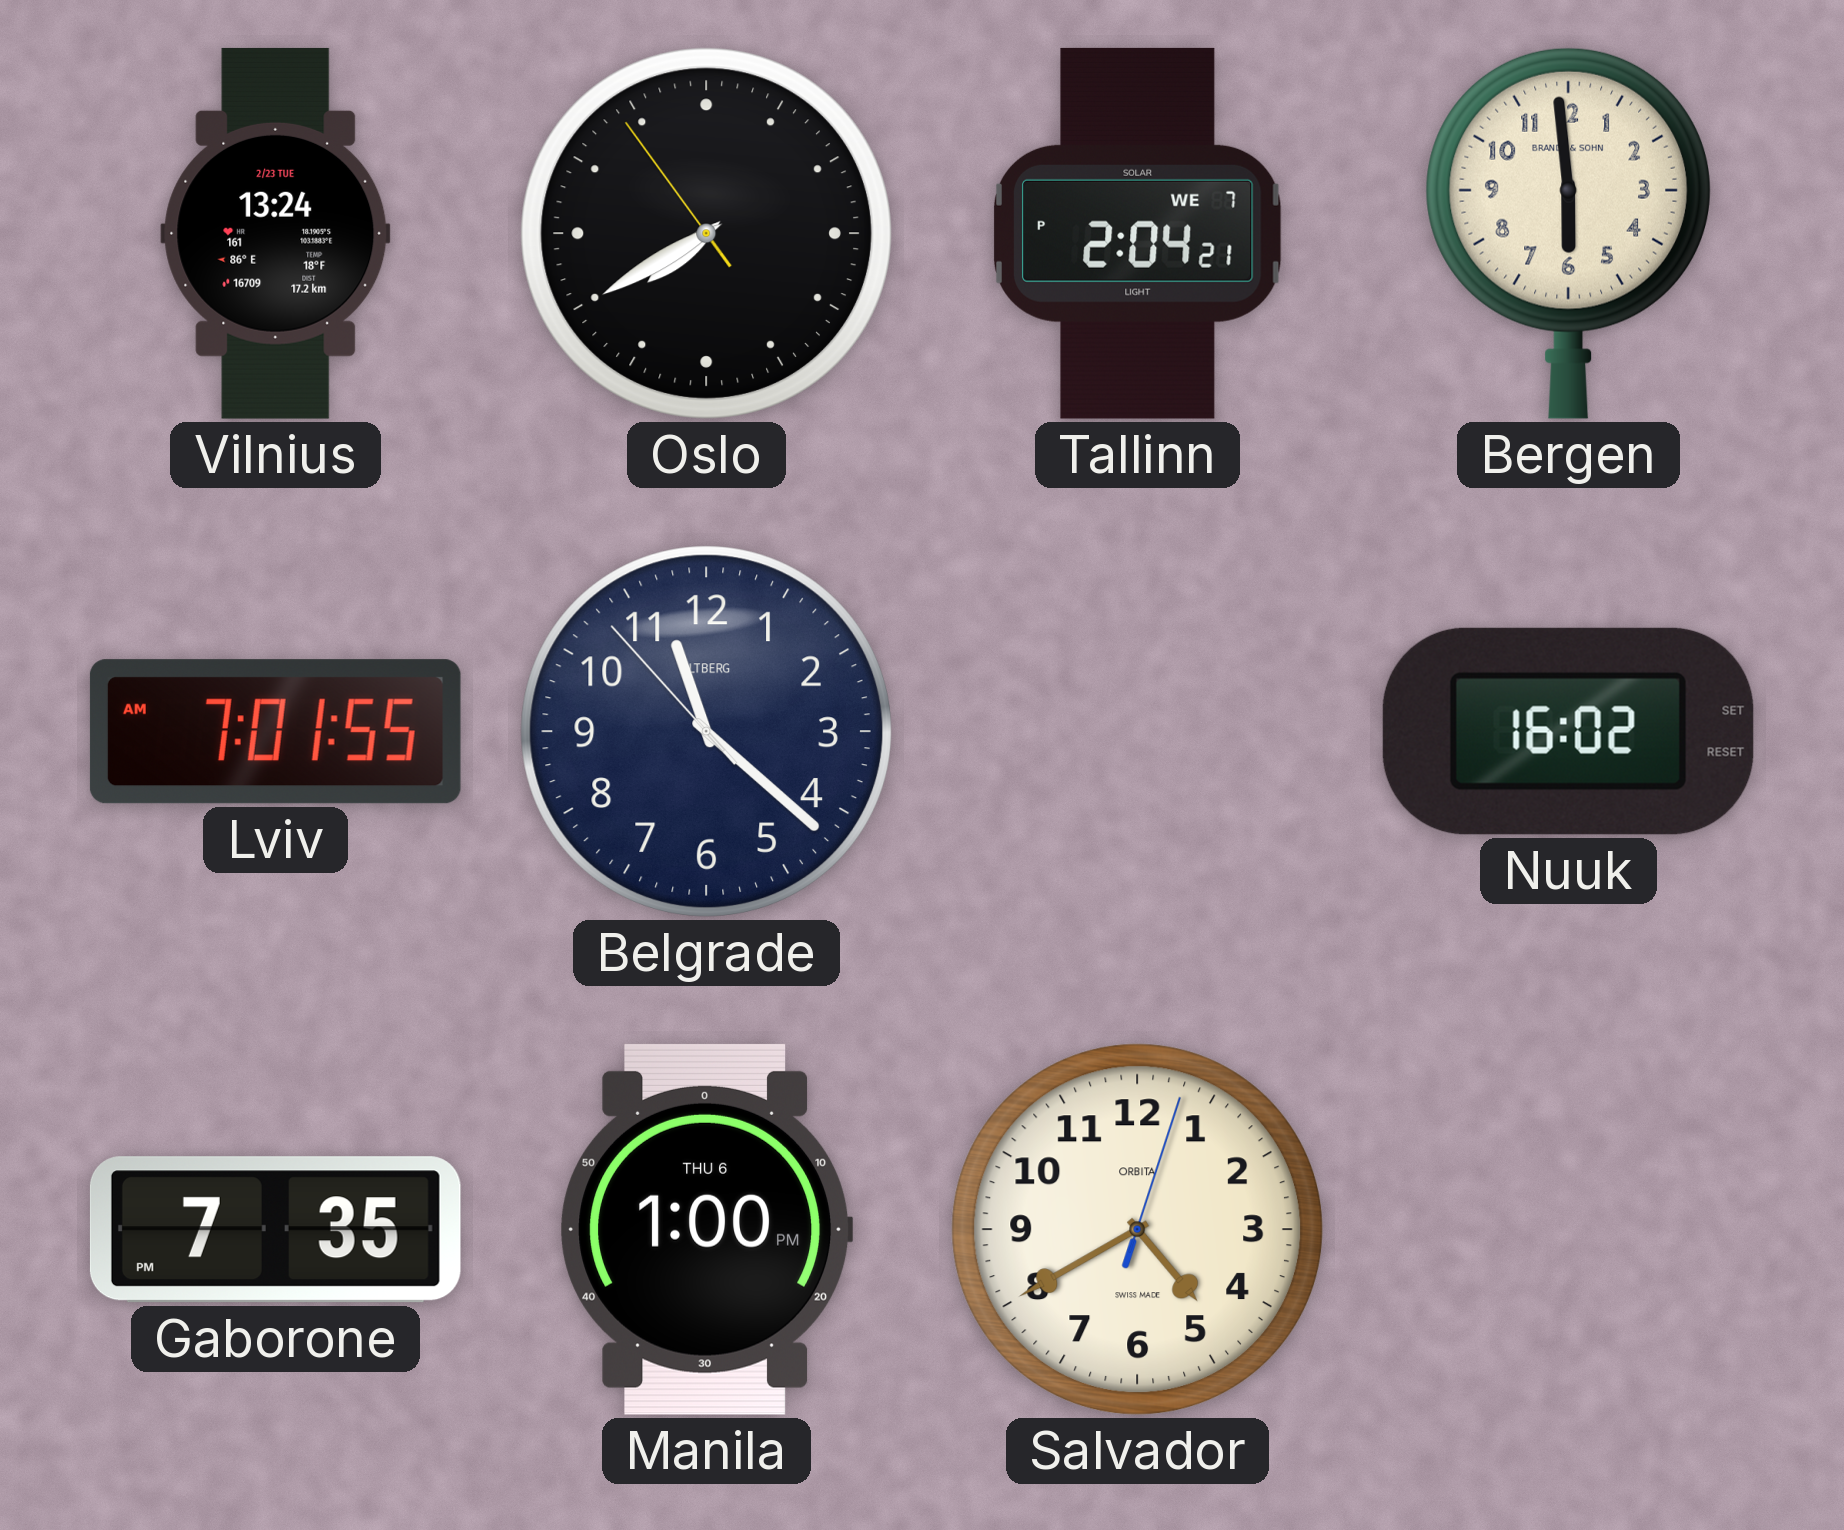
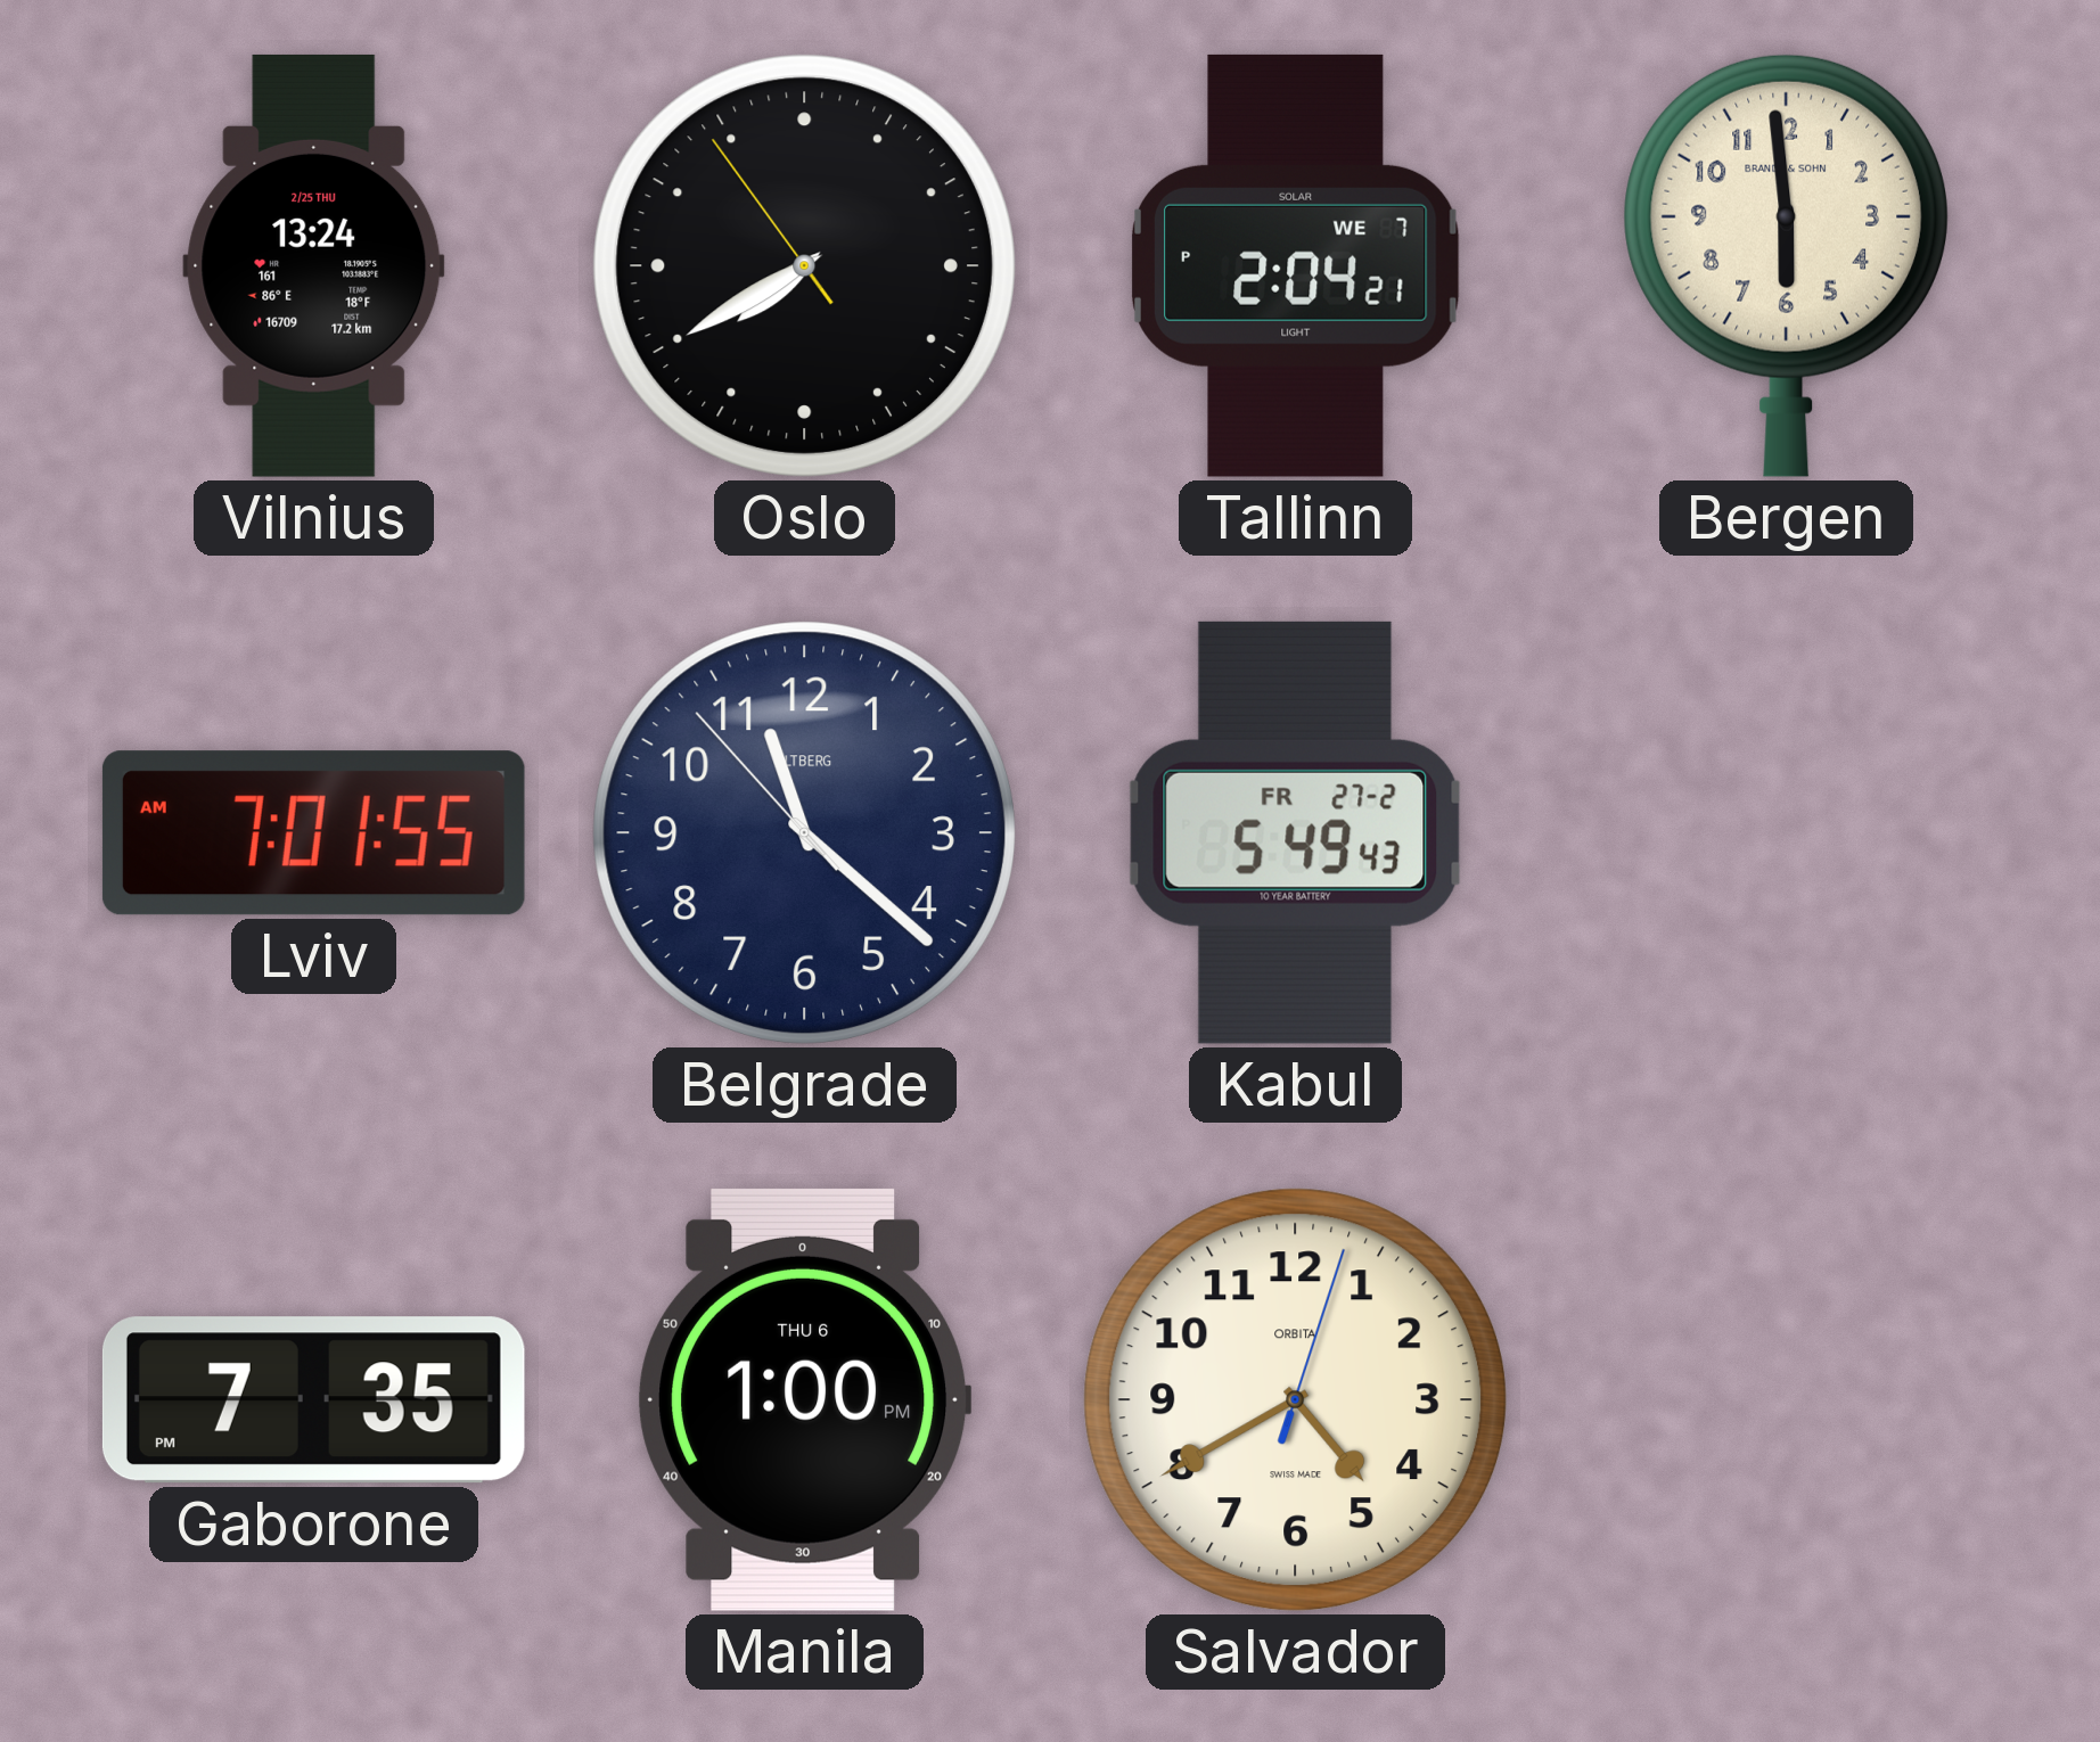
Vilnius date: 2/23 TUE -> 2/25 THU (314, 265)
Kabul: none -> 5:49 (1296, 832)
Nuuk: 16:02 -> none (1568, 731)
